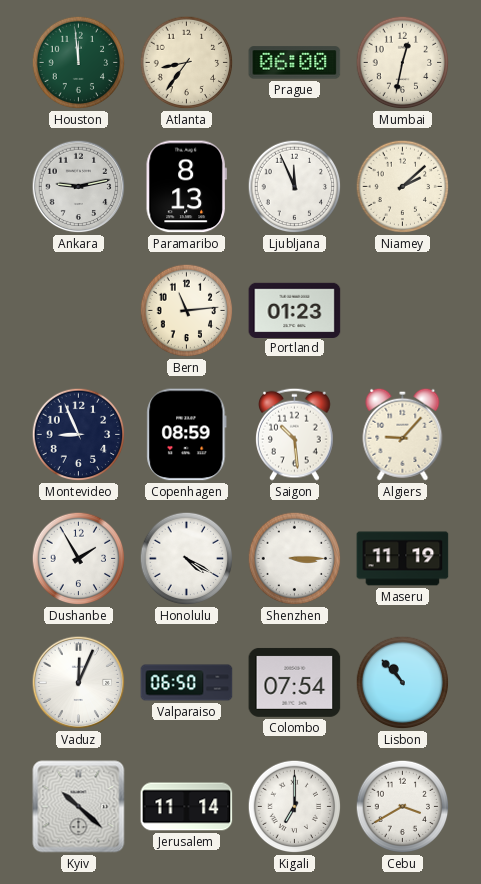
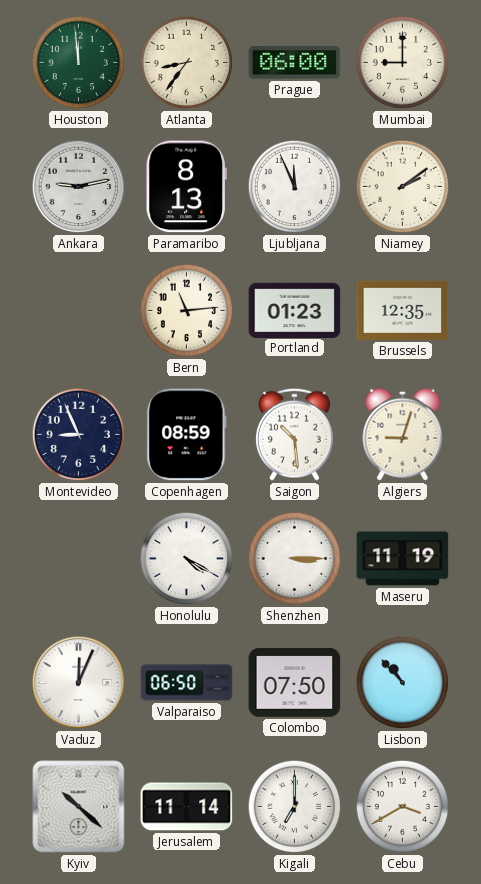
Mumbai: 12:32 -> 9:00 (403, 63)
Niamey: 2:08 -> 2:09 (403, 187)
Brussels: none -> 12:35 (403, 310)
Algiers: 9:07 -> 9:03 (403, 434)
Dushanbe: 1:55 -> none (79, 559)
Colombo: 07:54 -> 07:50 (295, 682)
